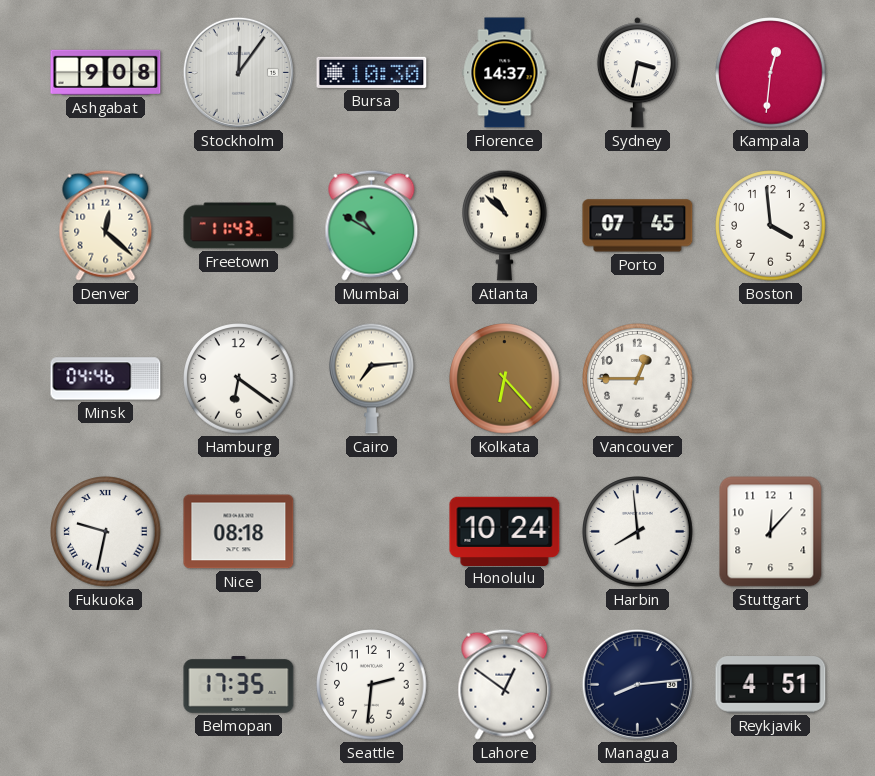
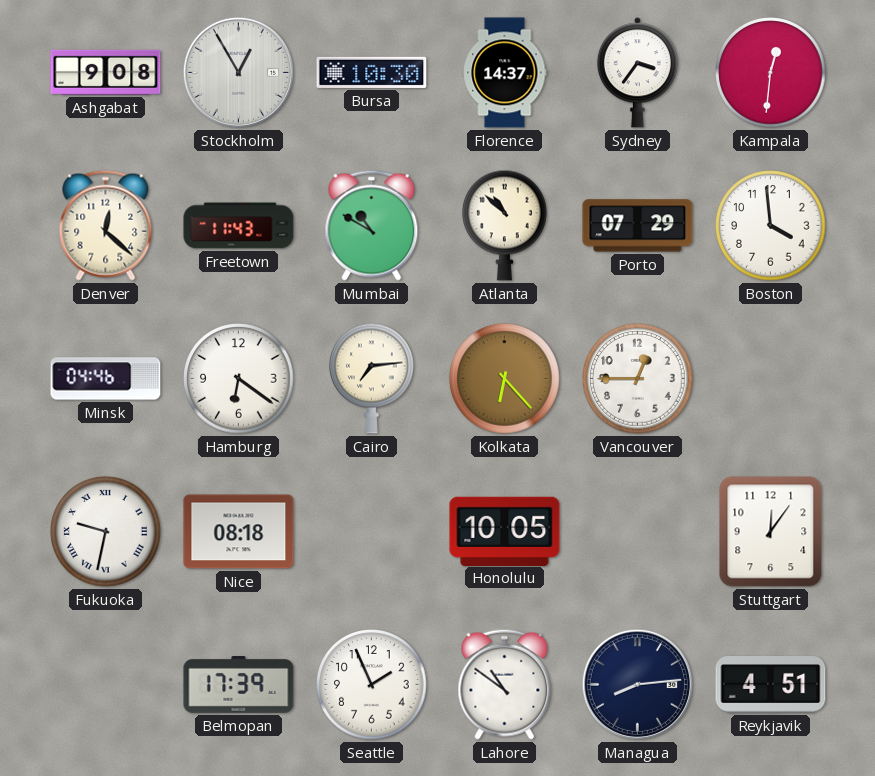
Stockholm: 12:06 -> 12:55 (238, 72)
Sydney: 3:32 -> 3:36 (637, 73)
Porto: 07:45 -> 07:29 (638, 226)
Honolulu: 10:24 -> 10:05 (505, 531)
Harbin: 7:59 -> none (638, 532)
Stuttgart: 12:07 -> 12:06 (771, 532)
Belmopan: 17:35 -> 17:39 (239, 685)
Seattle: 2:31 -> 1:56 (372, 685)
Lahore: 12:51 -> 10:51 (505, 684)
